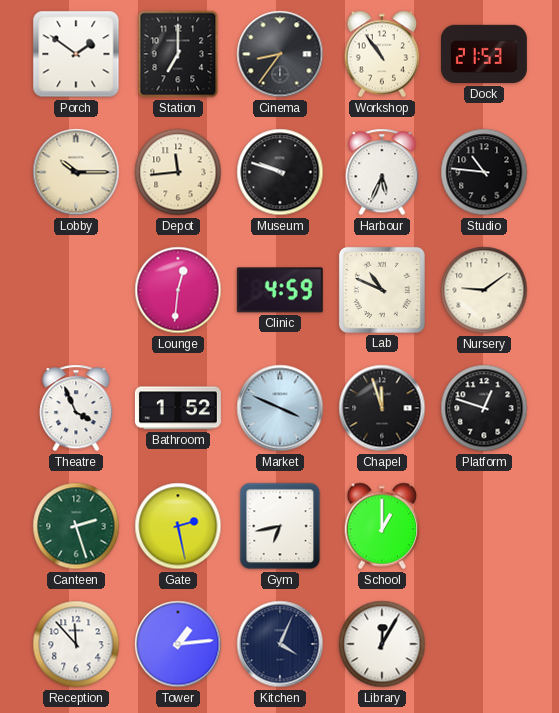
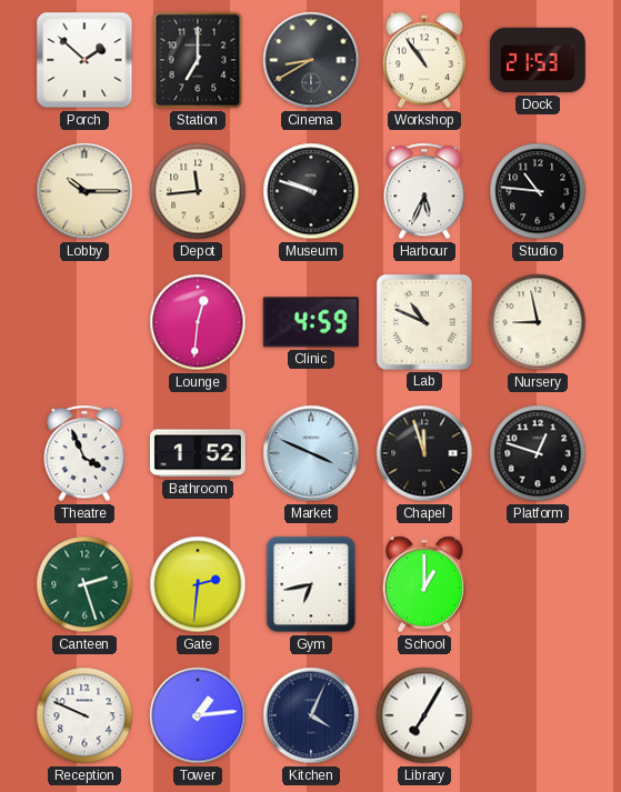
Porch: 1:51 -> 1:52 (84, 60)
Cinema: 8:36 -> 8:40 (311, 60)
Nursery: 9:09 -> 8:58 (538, 322)
Gate: 2:28 -> 2:31 (198, 584)
Reception: 11:53 -> 9:49 (84, 715)
Library: 12:05 -> 7:05 (424, 715)
